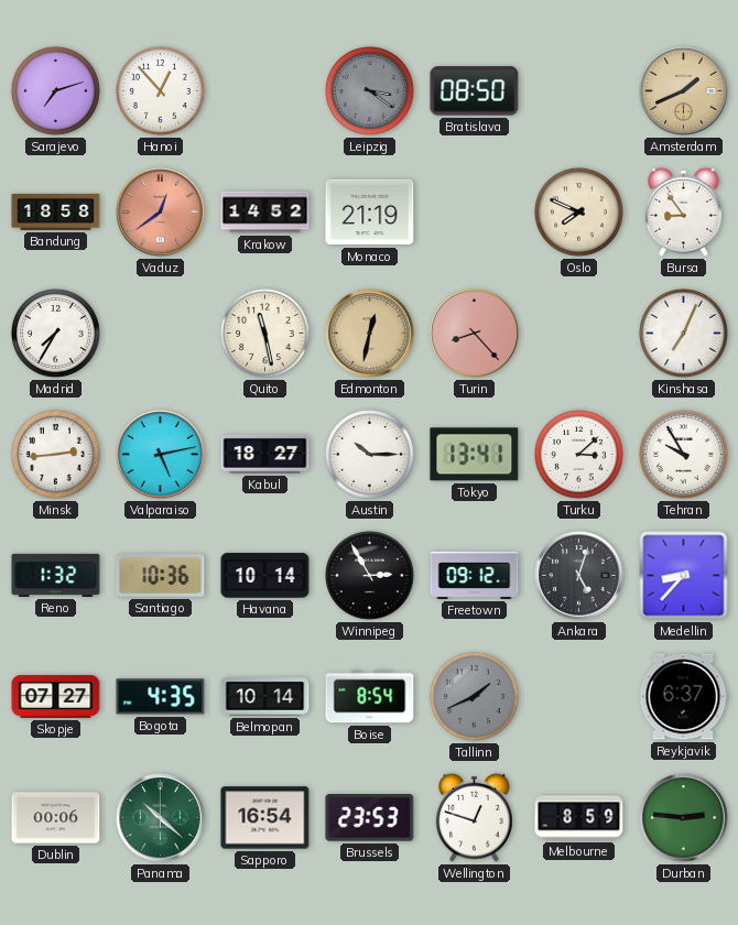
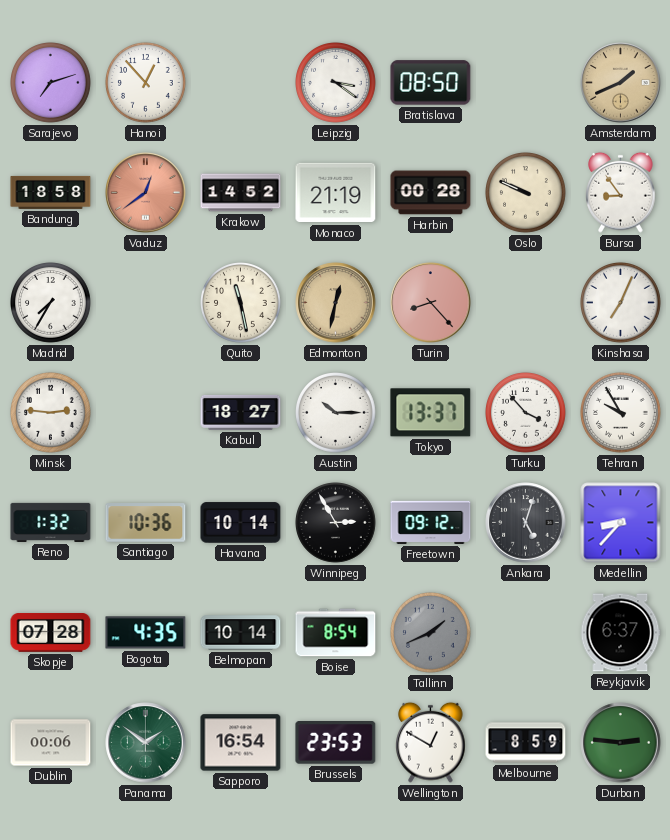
Leipzig dial: grey -> white (336, 83)
Harbin: none -> 00:28 (431, 193)
Oslo: 7:49 -> 9:49 (526, 193)
Minsk: 2:44 -> 2:46 (51, 413)
Valparaiso: 5:13 -> none (161, 455)
Tokyo: 13:41 -> 13:37 (431, 413)
Turku: 3:08 -> 3:53 (526, 413)
Skopje: 07:27 -> 07:28 (51, 633)
Panama: 10:22 -> 1:51 (146, 743)
Wellington: 12:48 -> 12:50 (431, 742)
